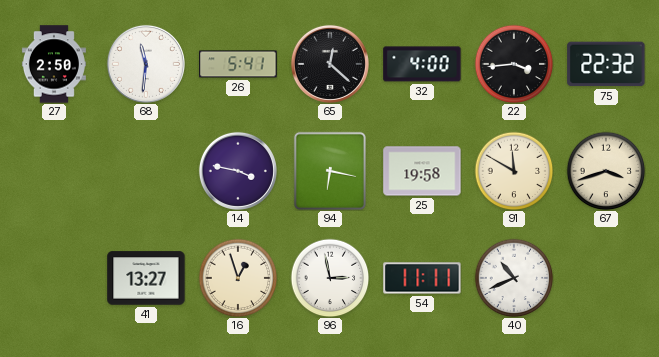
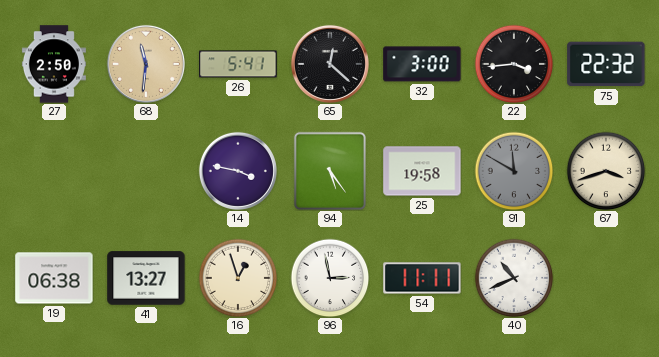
68 dial: white -> champagne (146, 64)
32: 4:00 -> 3:00 (422, 64)
94: 6:17 -> 5:24 (330, 171)
91 dial: cream -> grey (514, 171)
19: none -> 06:38 (54, 278)
